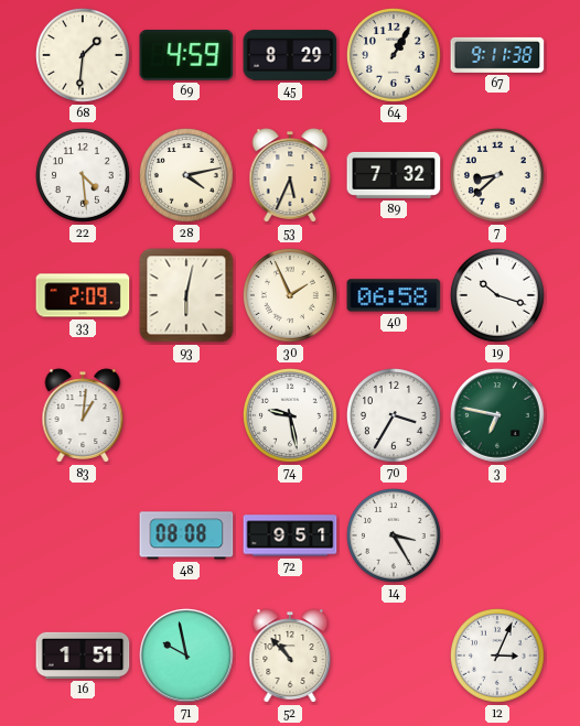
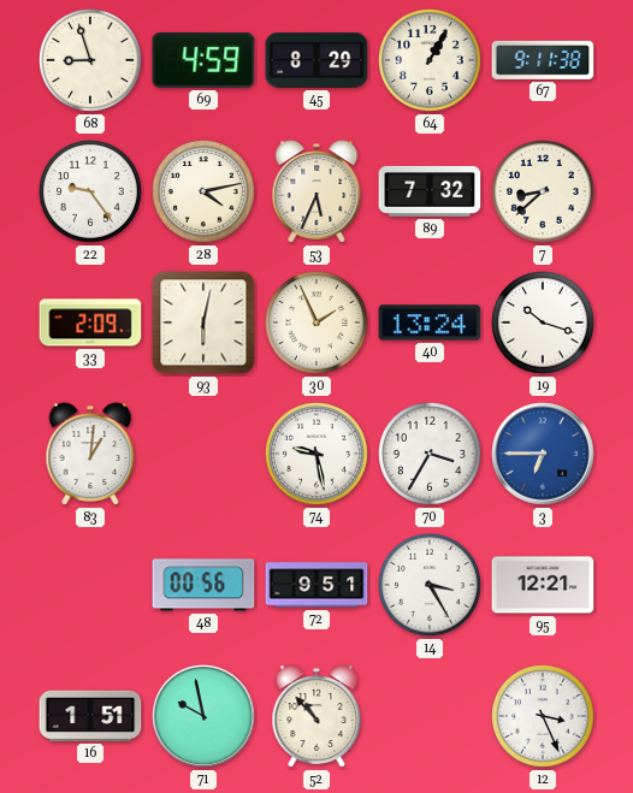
68: 1:31 -> 8:57 (91, 61)
22: 4:29 -> 9:24 (91, 193)
40: 06:58 -> 13:24 (430, 322)
3: 6:47 -> 6:45 (543, 454)
3 dial: green -> blue (543, 454)
48: 08:08 -> 00:56 (203, 585)
95: none -> 12:21 (543, 585)
12: 3:04 -> 3:26 (544, 717)
